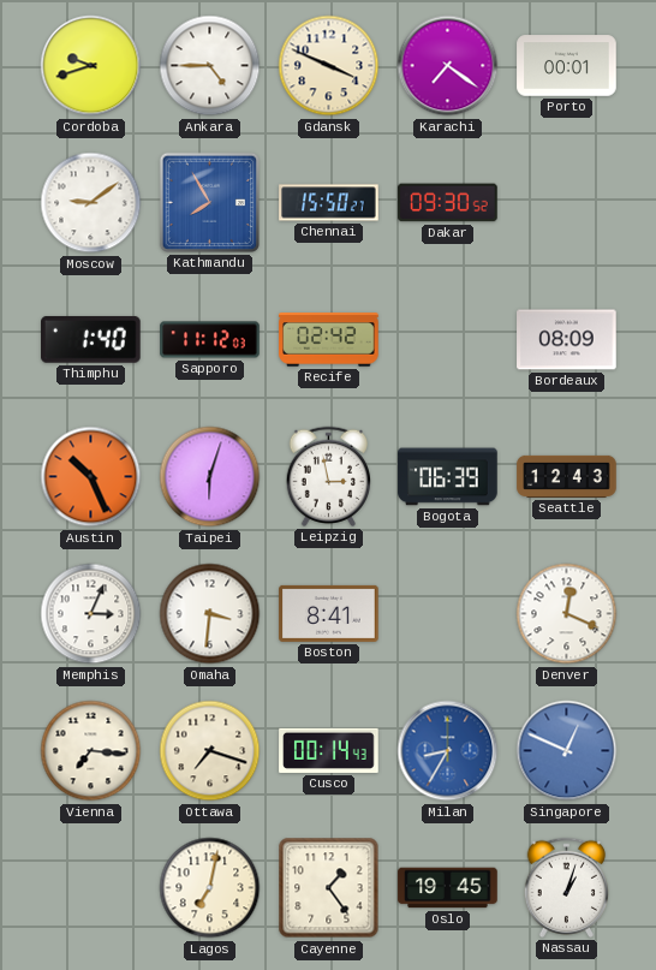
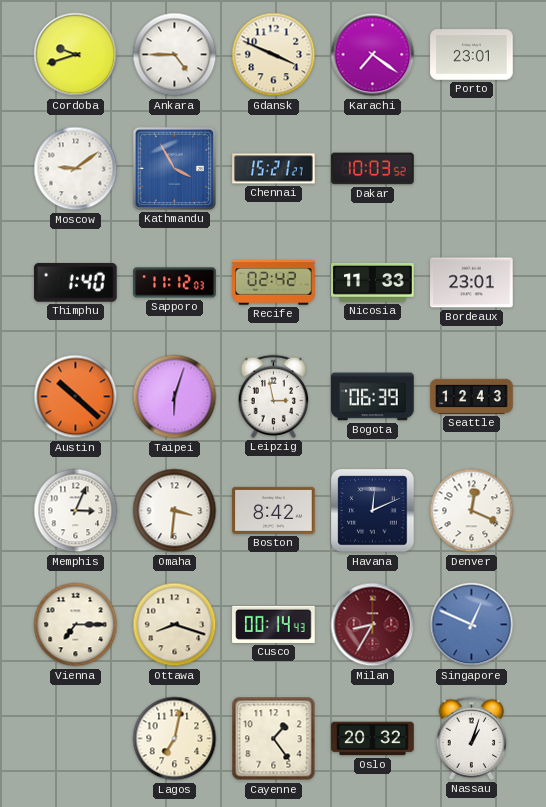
Porto: 00:01 -> 23:01 (472, 55)
Kathmandu: 7:55 -> 3:55 (174, 168)
Chennai: 15:50 -> 15:21 (274, 169)
Dakar: 09:30 -> 10:03 (373, 169)
Nicosia: none -> 11:33 (373, 282)
Bordeaux: 08:09 -> 23:01 (472, 283)
Austin: 10:26 -> 10:22 (76, 397)
Boston: 8:41 -> 8:42 (274, 510)
Havana: none -> 12:11 (373, 511)
Vienna: 7:16 -> 7:15 (76, 625)
Ottawa: 7:18 -> 8:18 (175, 625)
Milan dial: blue -> burgundy (373, 625)
Oslo: 19:45 -> 20:32 (373, 739)
